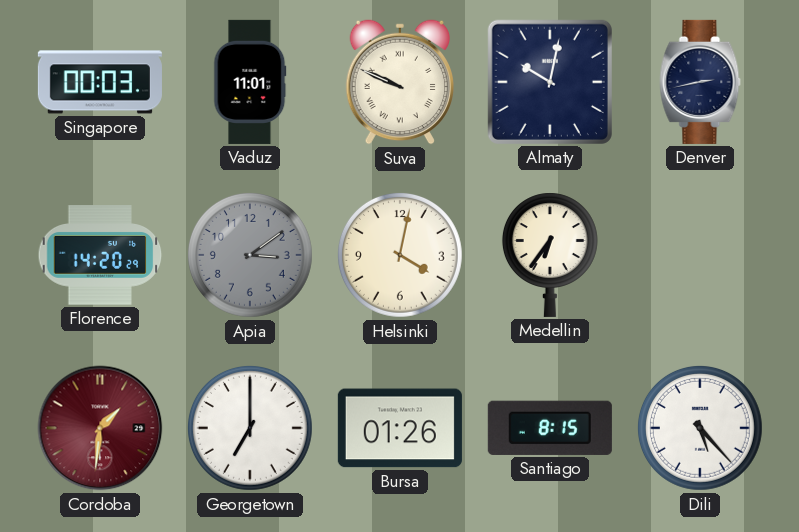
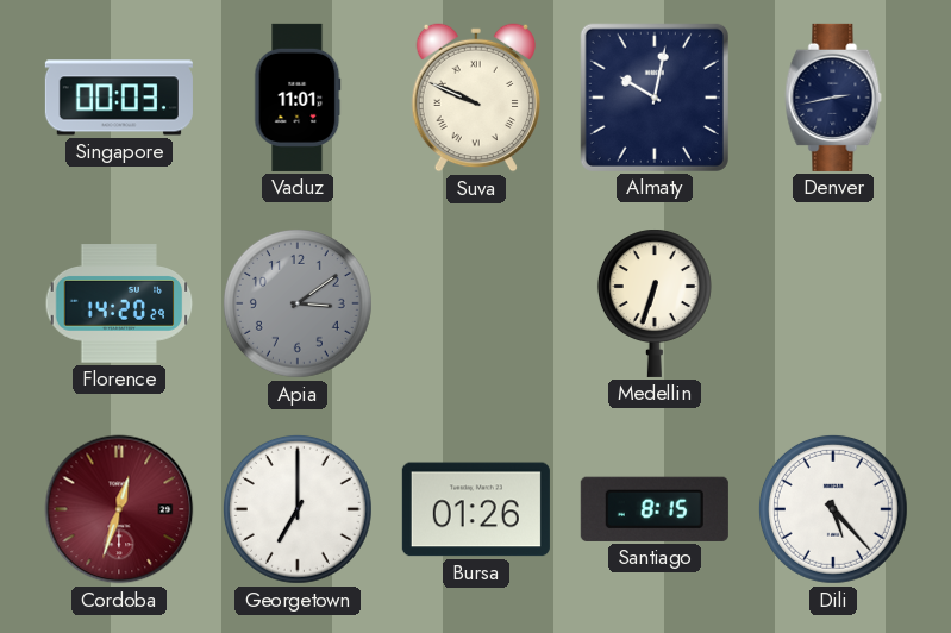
Helsinki: 4:02 -> none (400, 255)
Medellin: 6:36 -> 6:33 (655, 303)
Cordoba: 1:31 -> 12:33 (119, 509)
